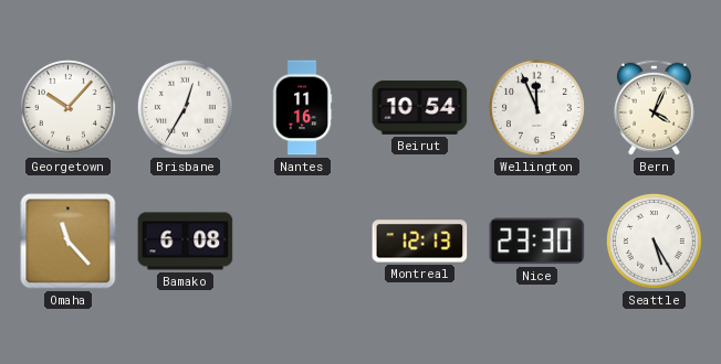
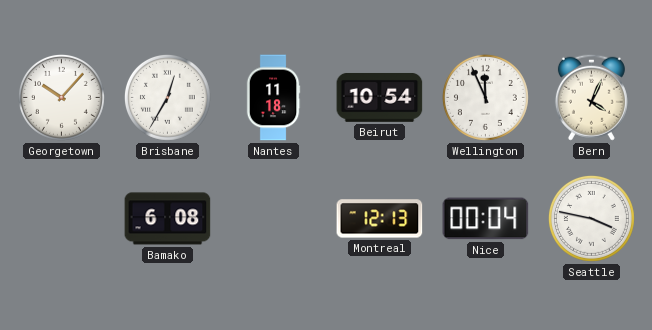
Nantes: 11:16 -> 11:18 (273, 98)
Omaha: 11:23 -> none (69, 242)
Nice: 23:30 -> 00:04 (486, 219)
Seattle: 5:25 -> 3:47 (591, 218)
